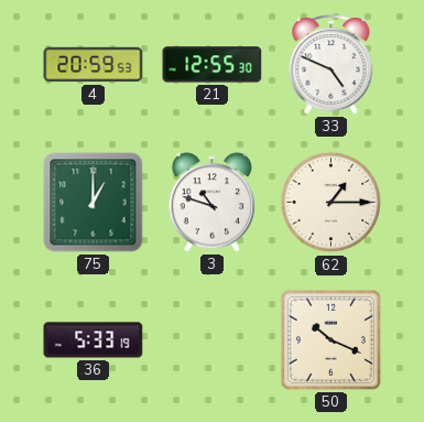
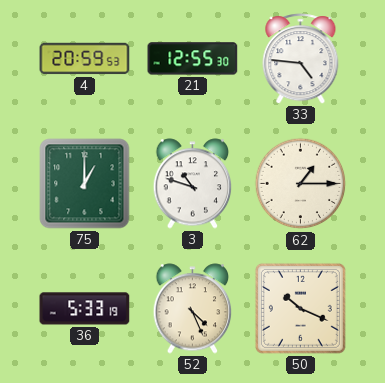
33: 4:49 -> 4:46 (301, 59)
52: none -> 4:26 (193, 309)
